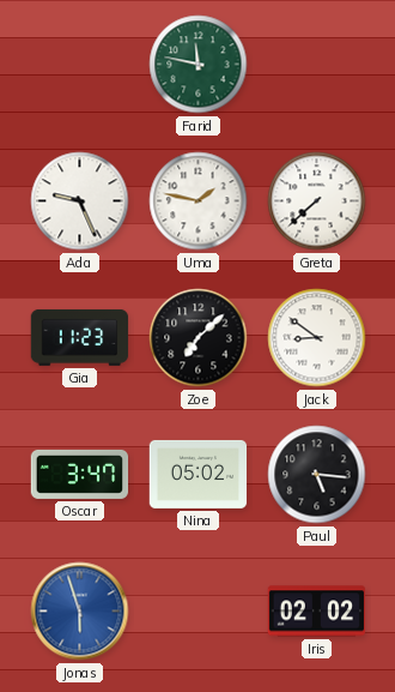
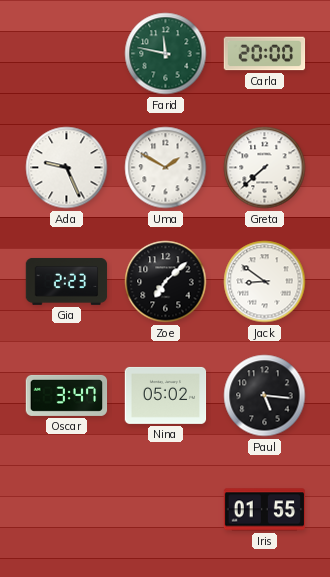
Carla: none -> 20:00 (265, 54)
Uma: 1:47 -> 1:50 (166, 168)
Gia: 11:23 -> 2:23 (67, 281)
Jonas: 5:57 -> none (80, 612)
Iris: 02:02 -> 01:55 (265, 510)
